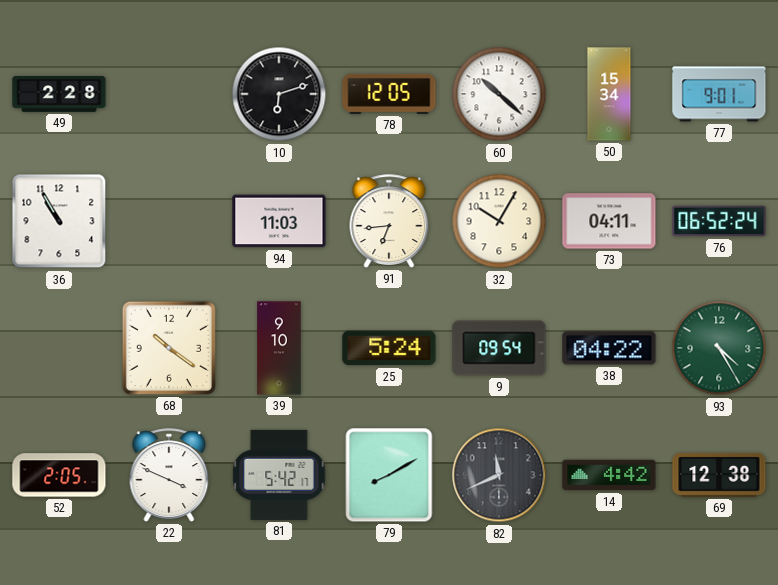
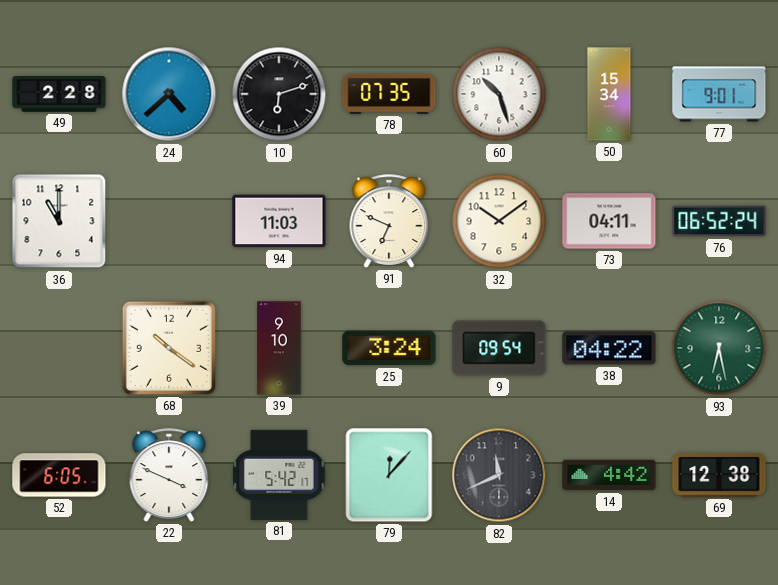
24: none -> 4:38 (169, 94)
78: 12:05 -> 07:35 (389, 94)
60: 10:22 -> 10:27 (499, 94)
36: 10:55 -> 11:00 (59, 221)
91: 6:44 -> 6:49 (389, 221)
32: 10:05 -> 10:09 (499, 221)
25: 5:24 -> 3:24 (389, 348)
93: 4:25 -> 6:28 (719, 348)
52: 2:05 -> 6:05 (59, 475)
79: 8:10 -> 12:07 (389, 475)
